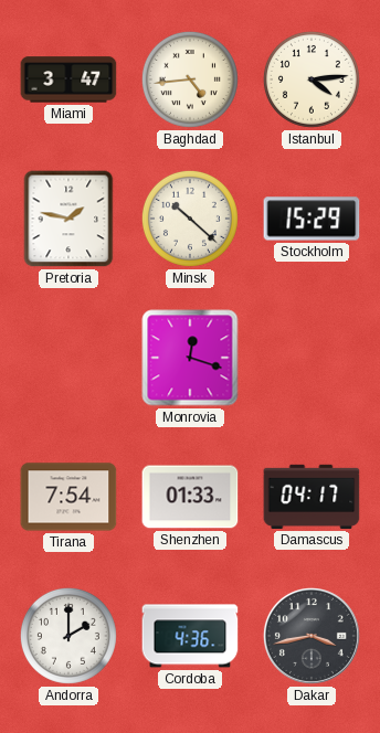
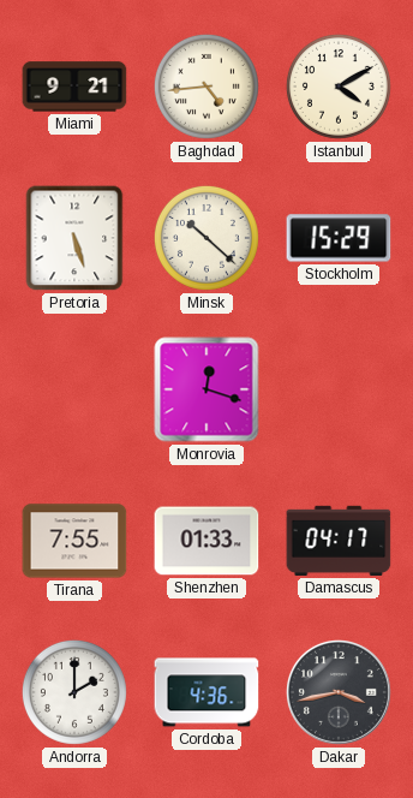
Miami: 3:47 -> 9:21 (74, 87)
Istanbul: 4:14 -> 4:10 (339, 87)
Pretoria: 1:47 -> 5:27 (74, 238)
Tirana: 7:54 -> 7:55 (74, 541)
